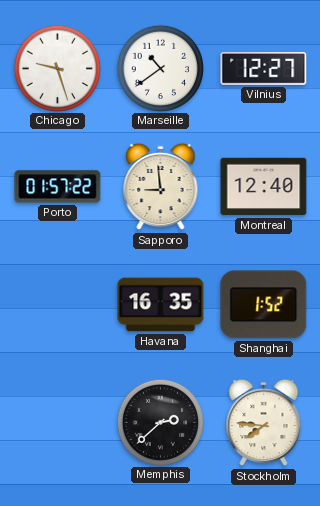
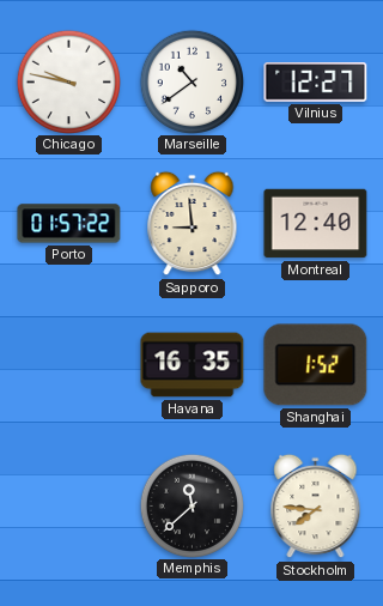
Chicago: 9:27 -> 9:47 (68, 81)
Memphis: 2:38 -> 11:38 (191, 505)
